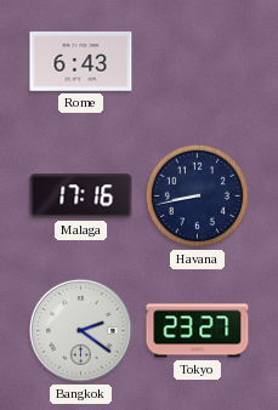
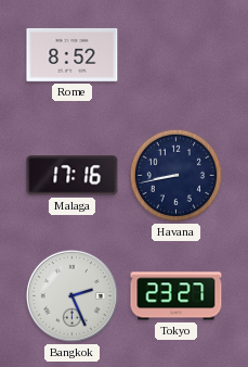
Rome: 6:43 -> 8:52 (73, 54)
Bangkok: 2:21 -> 2:26 (71, 295)
